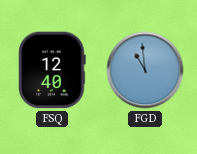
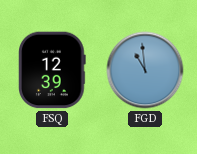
FSQ: 12:40 -> 12:39 (52, 70)
